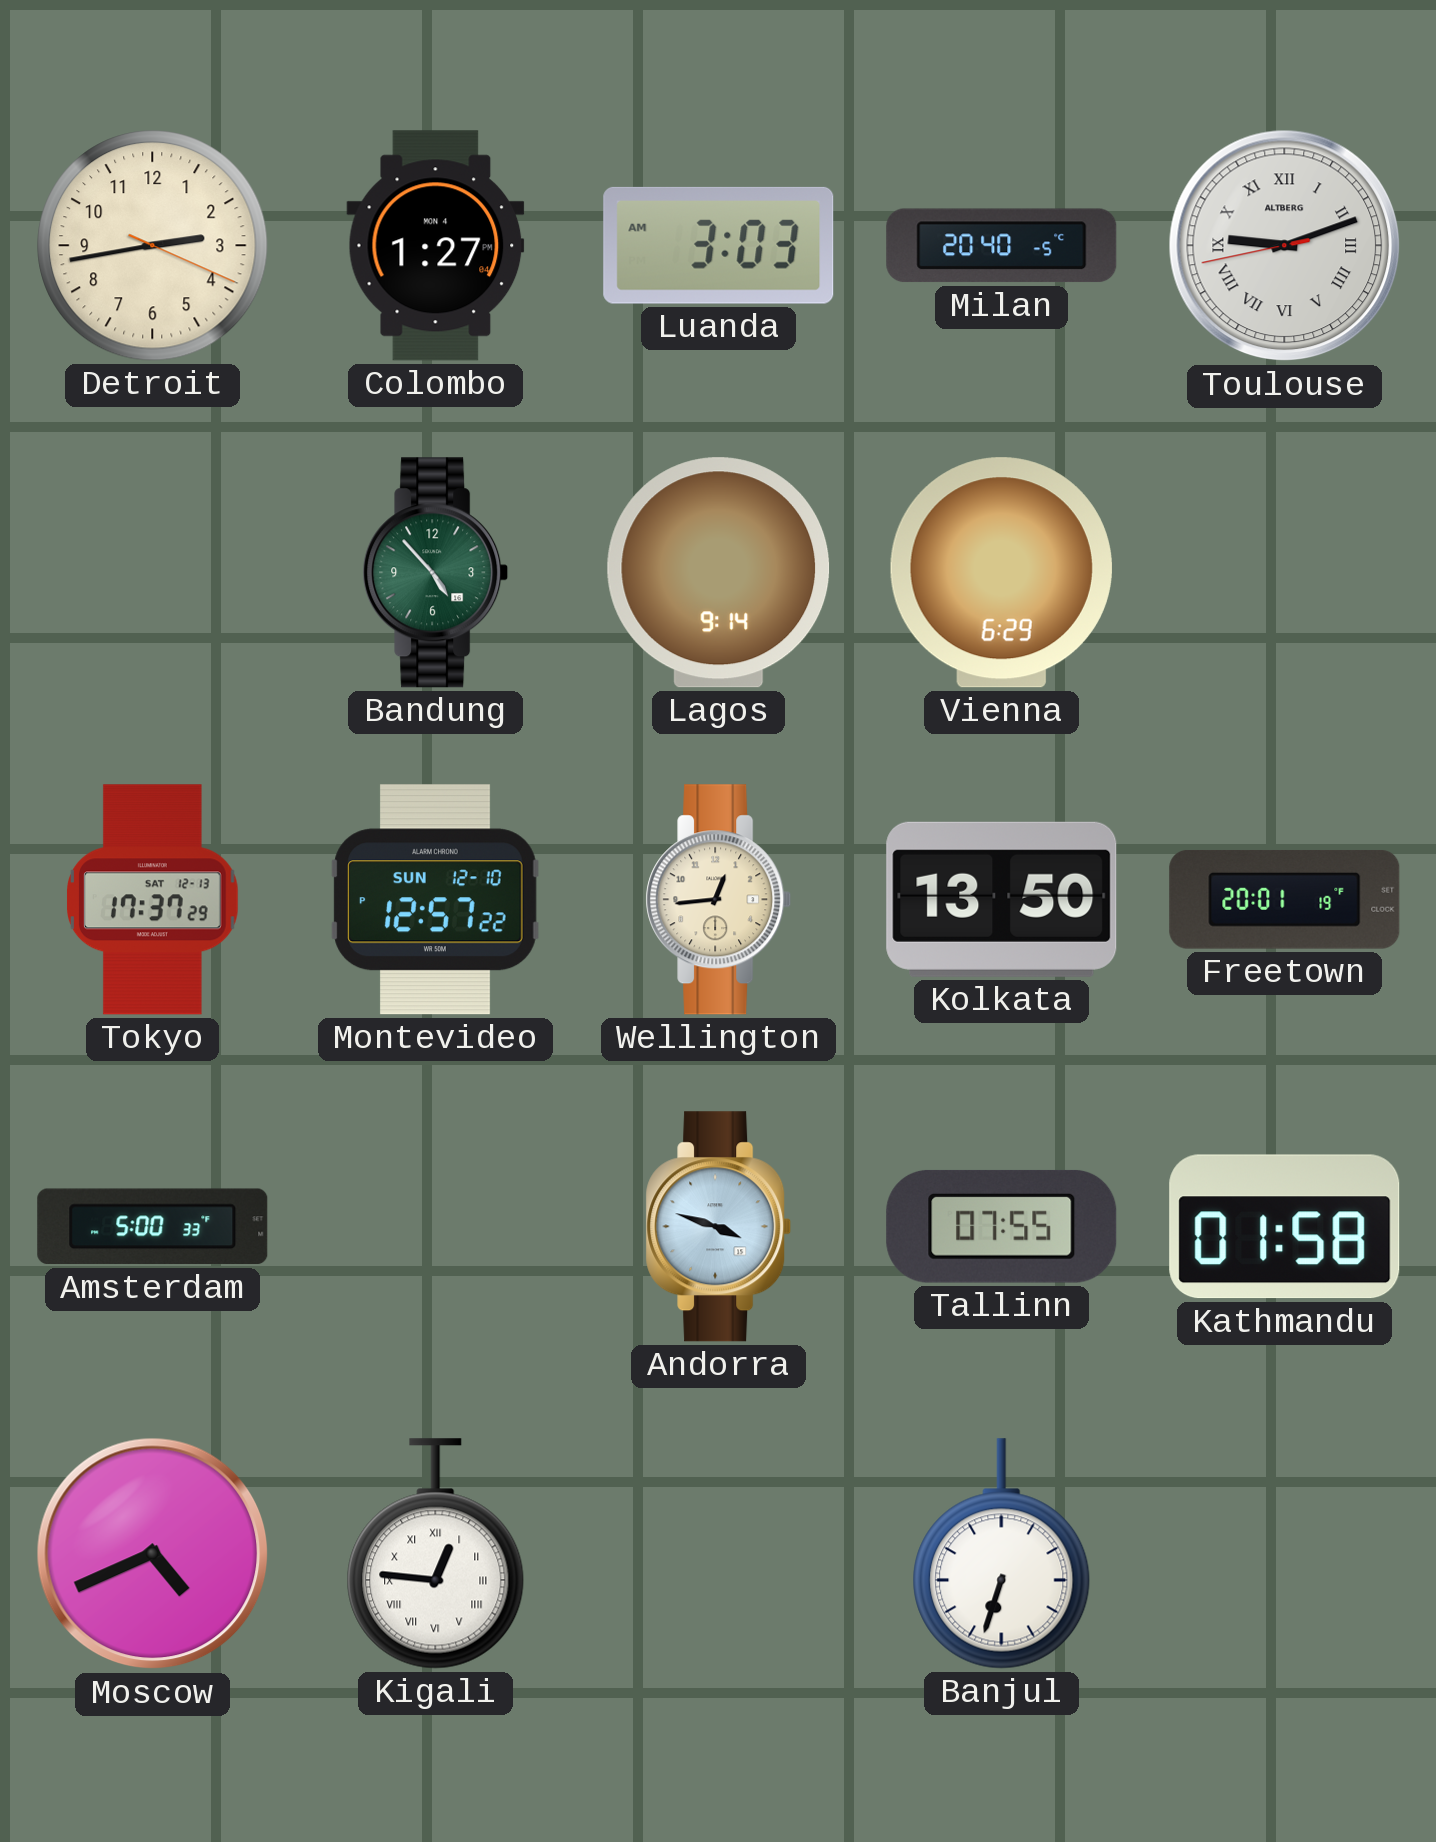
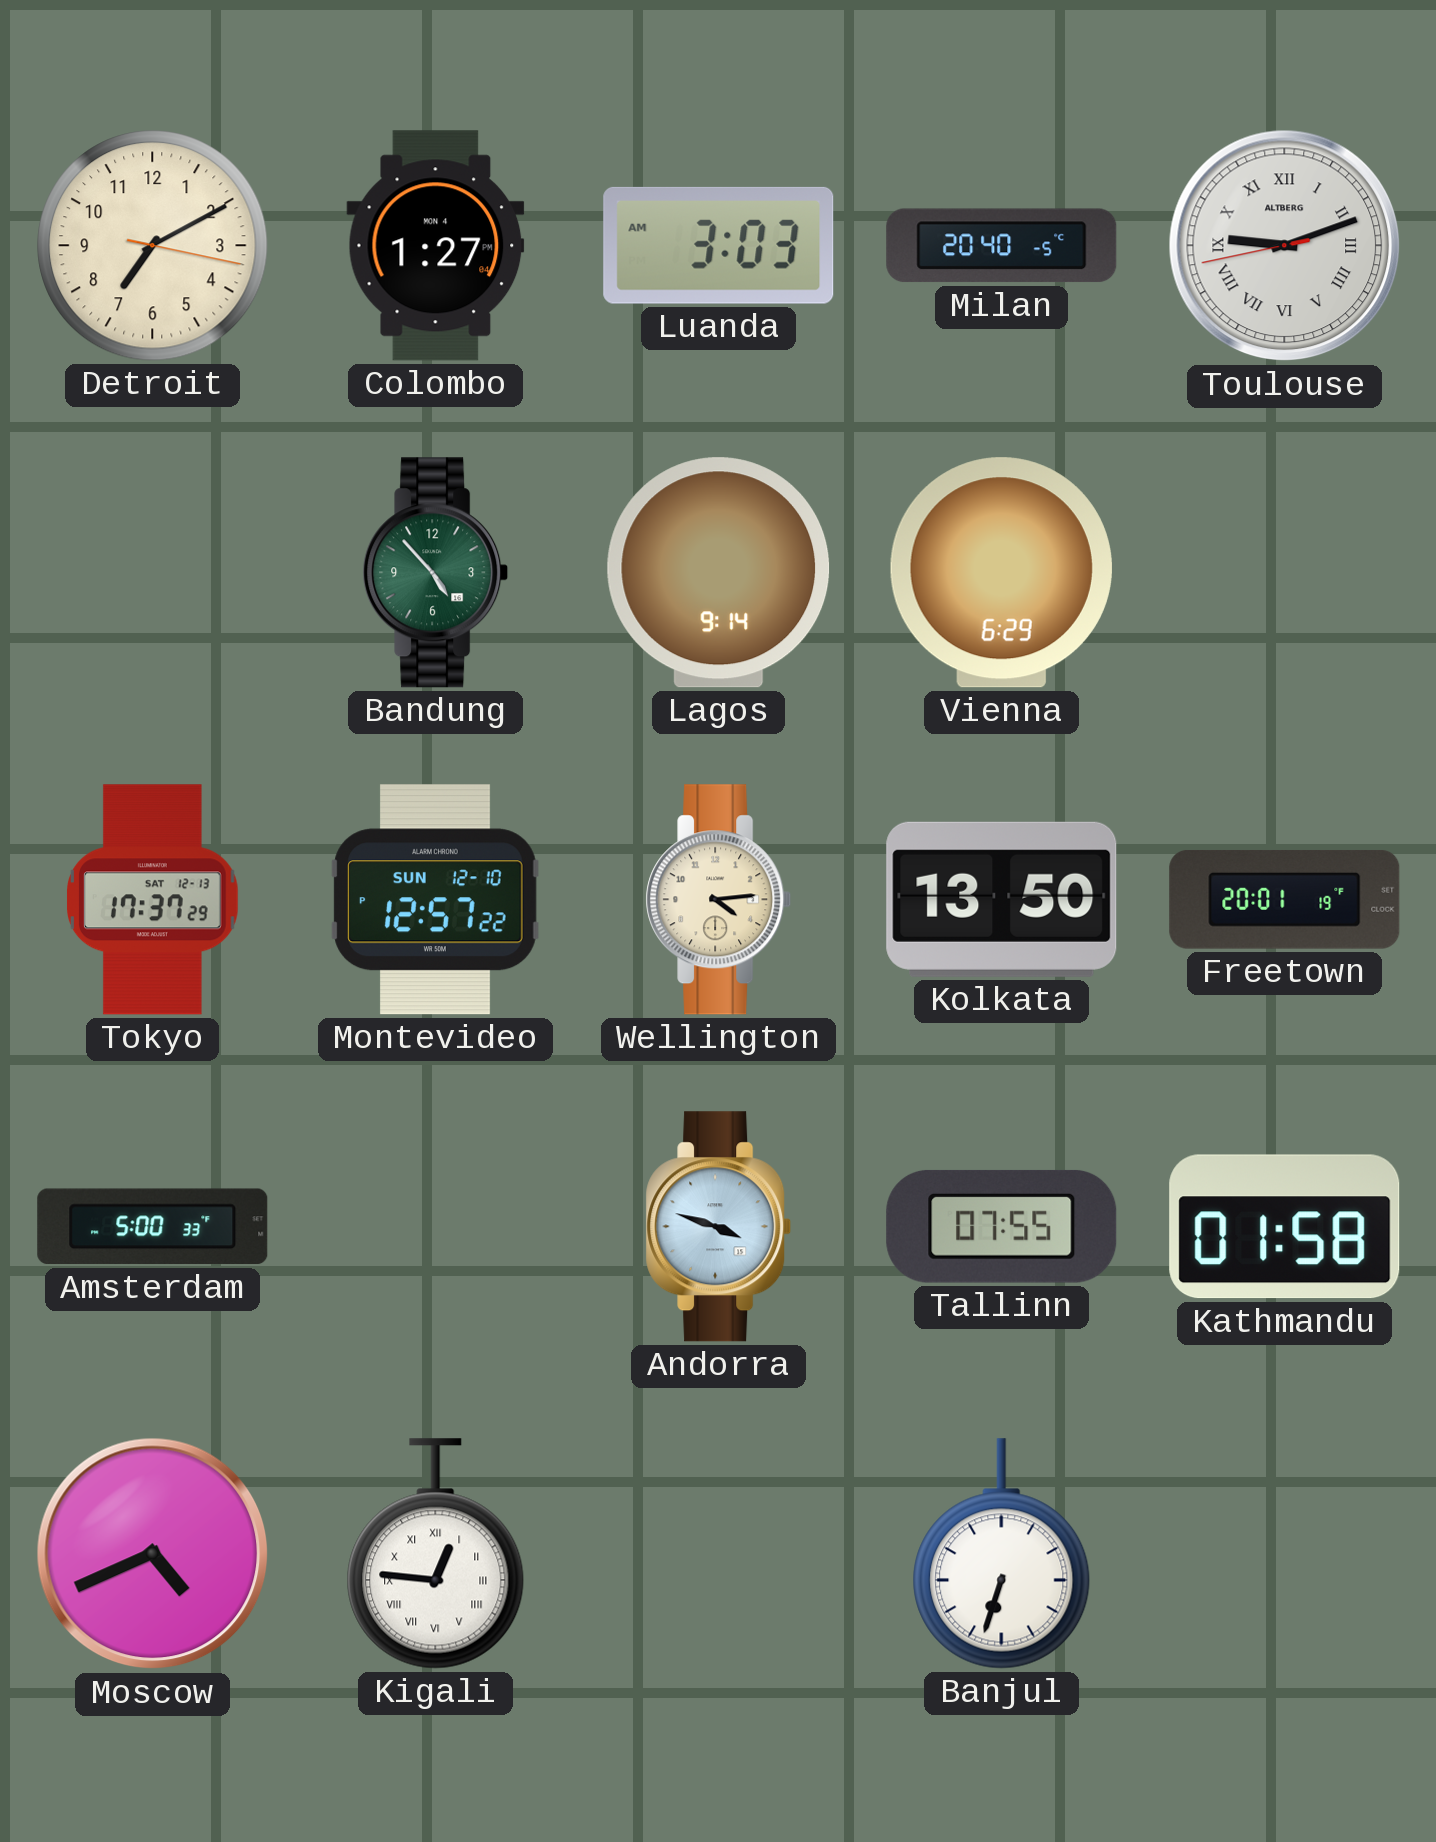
Detroit: 2:43 -> 7:10 (153, 246)
Wellington: 12:44 -> 4:14 (719, 900)
